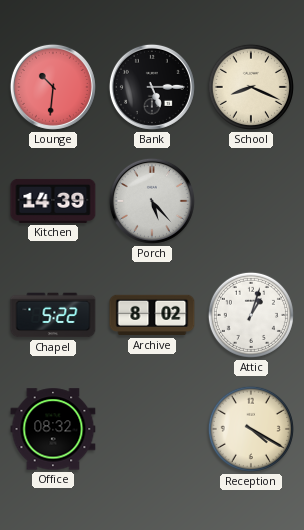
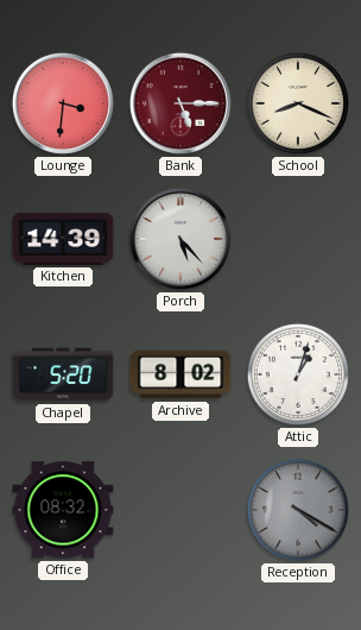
Lounge: 10:31 -> 3:31 (63, 103)
Bank dial: black -> burgundy (180, 103)
Chapel: 5:22 -> 5:20 (63, 374)
Reception dial: cream -> grey (298, 510)
